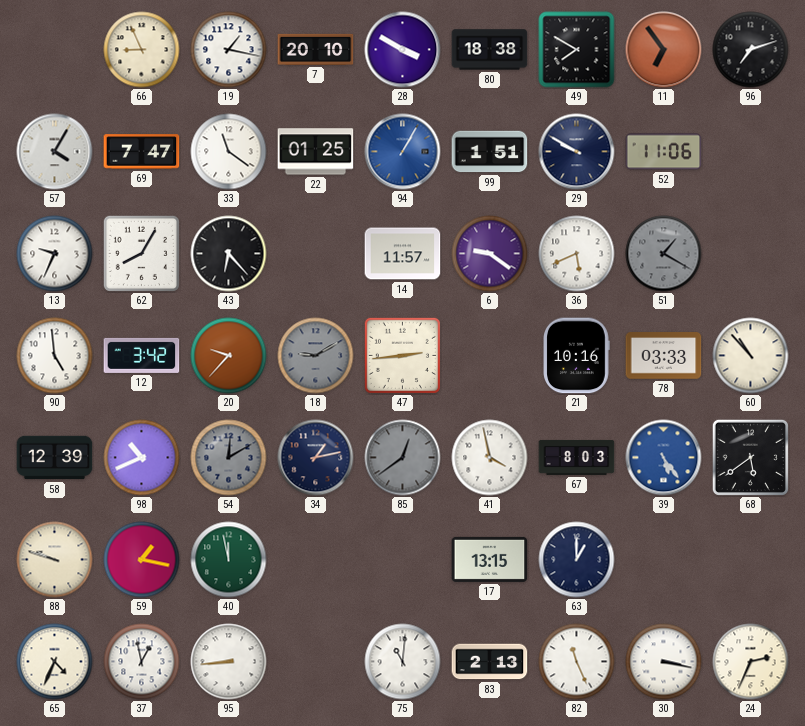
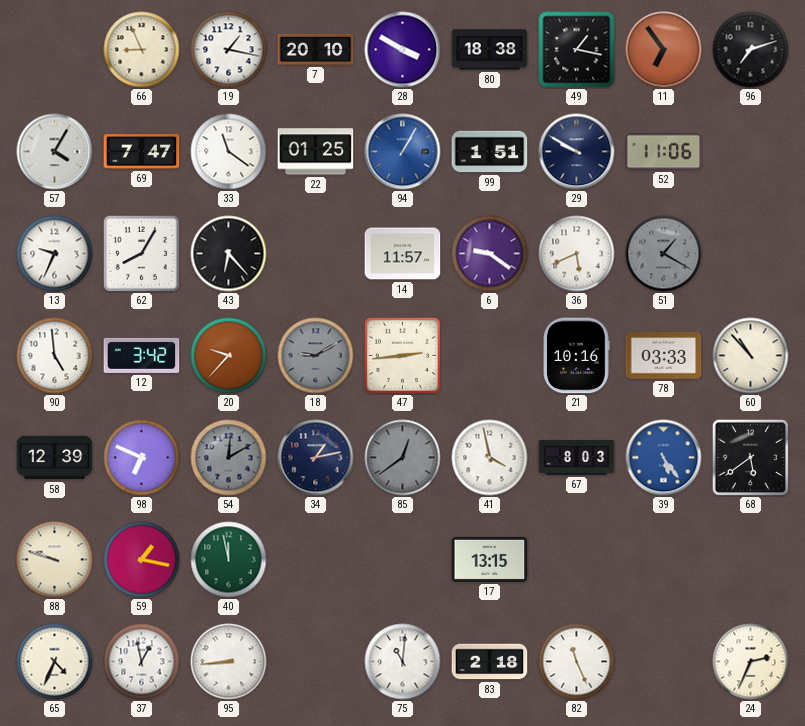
49: 7:50 -> 1:17 (577, 50)
98: 10:41 -> 6:49 (142, 458)
63: 1:00 -> none (577, 560)
83: 2:13 -> 2:18 (490, 662)
30: 3:17 -> none (664, 662)
